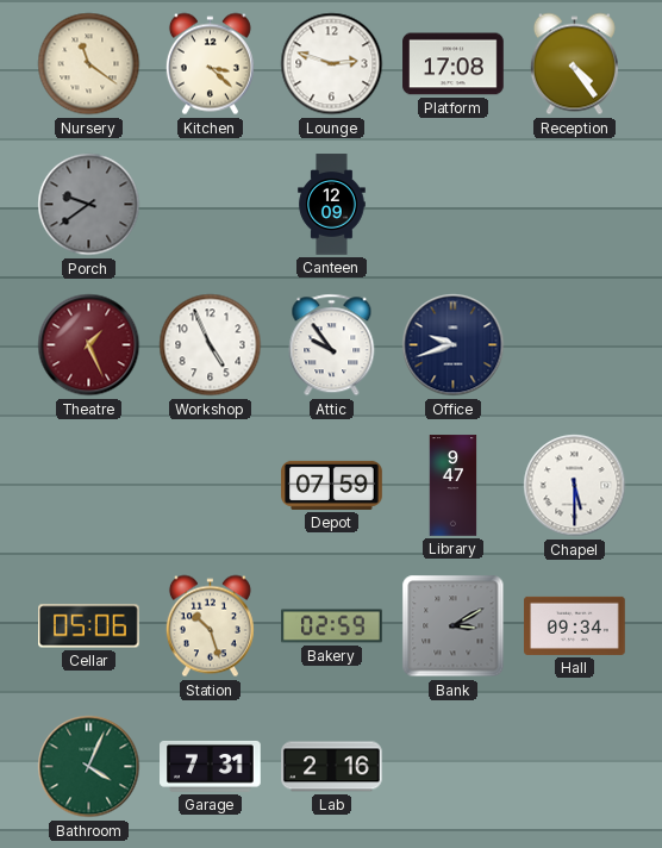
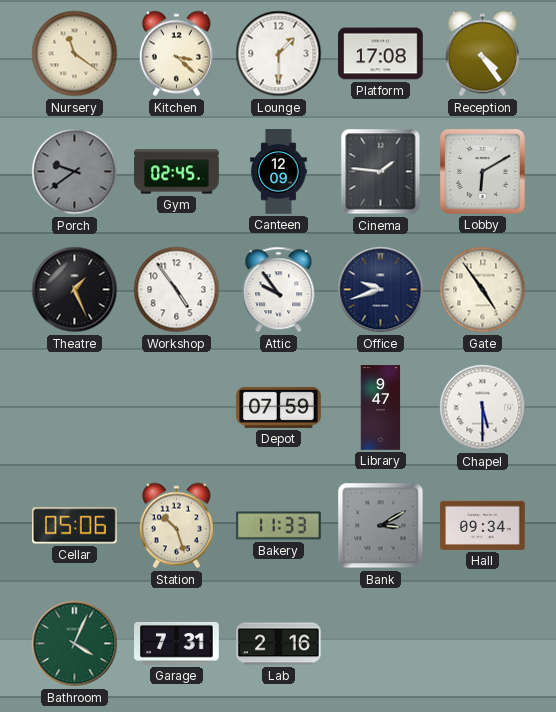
Lounge: 2:48 -> 1:30 (279, 54)
Gym: none -> 02:45 (177, 172)
Cinema: none -> 1:46 (381, 172)
Lobby: none -> 6:10 (482, 171)
Theatre dial: burgundy -> black (75, 290)
Workshop: 4:56 -> 4:54 (177, 290)
Gate: none -> 4:54 (483, 290)
Bakery: 02:59 -> 11:33 (279, 526)
